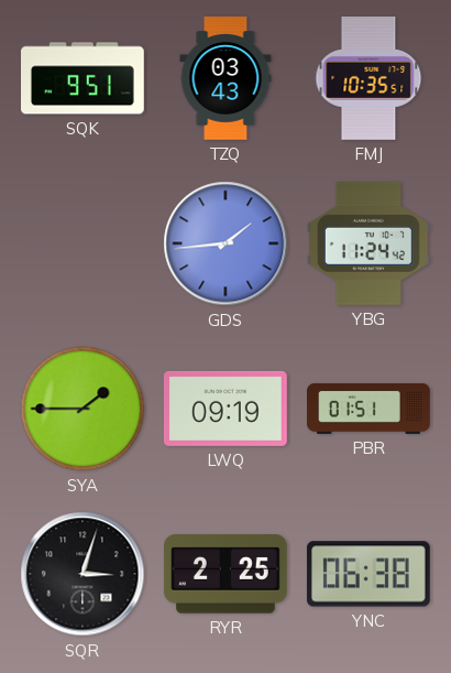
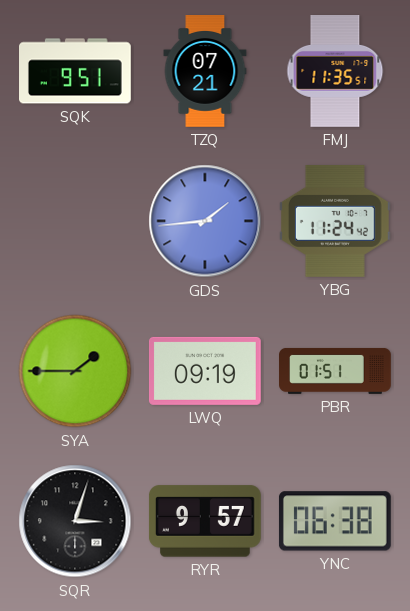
TZQ: 03:43 -> 07:21 (205, 72)
FMJ: 10:35 -> 11:35 (335, 72)
RYR: 2:25 -> 9:57 (205, 521)
